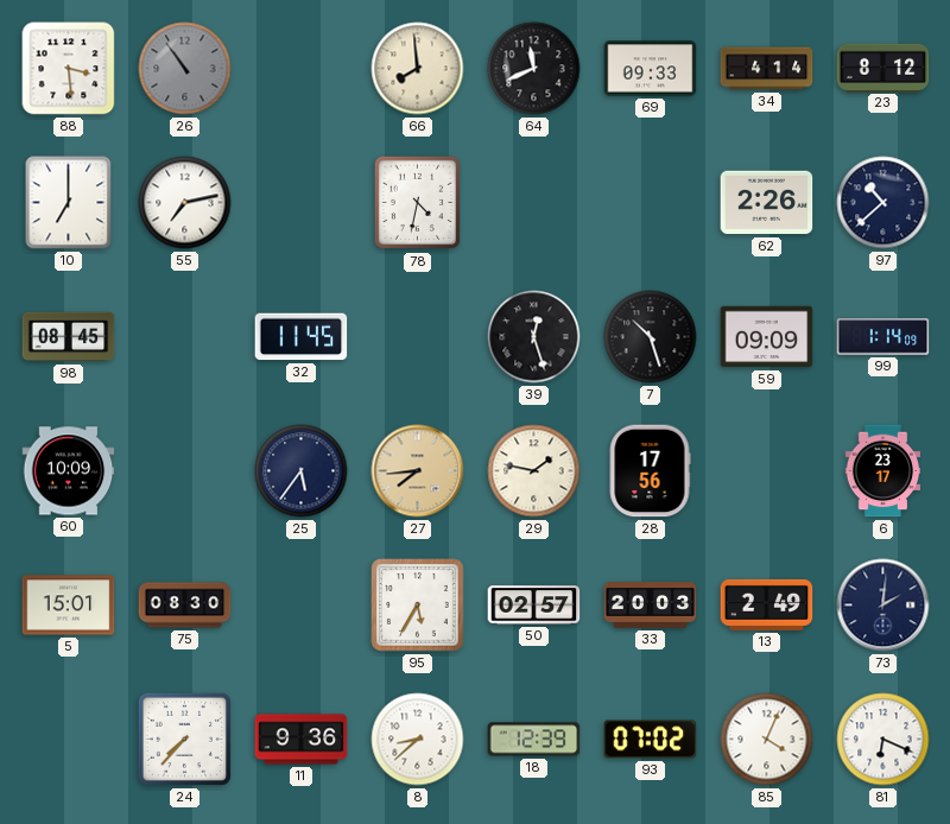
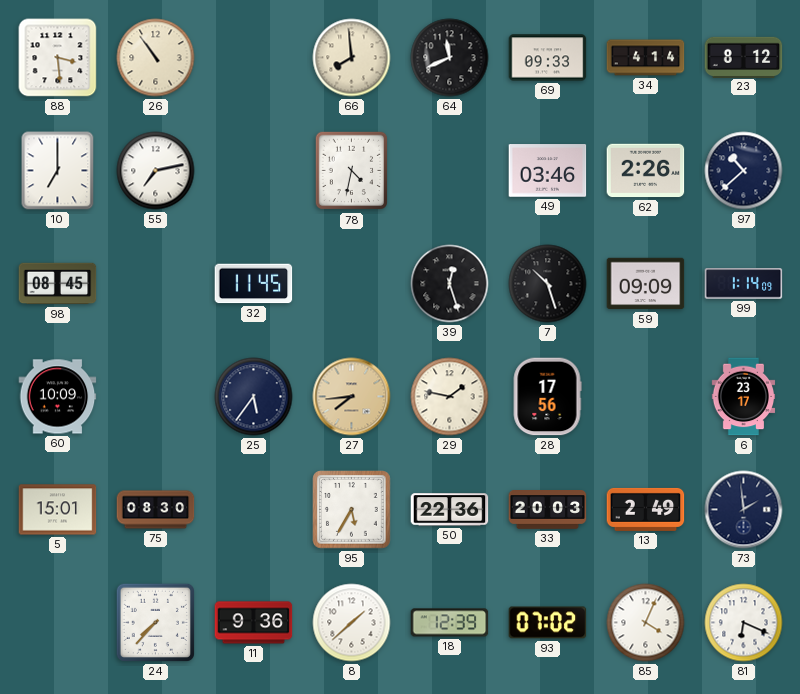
26 dial: grey -> cream (156, 58)
49: none -> 03:46 (548, 171)
50: 02:57 -> 22:36 (450, 510)
73: 2:01 -> 1:59 (744, 510)
8: 8:38 -> 1:38 (352, 623)
